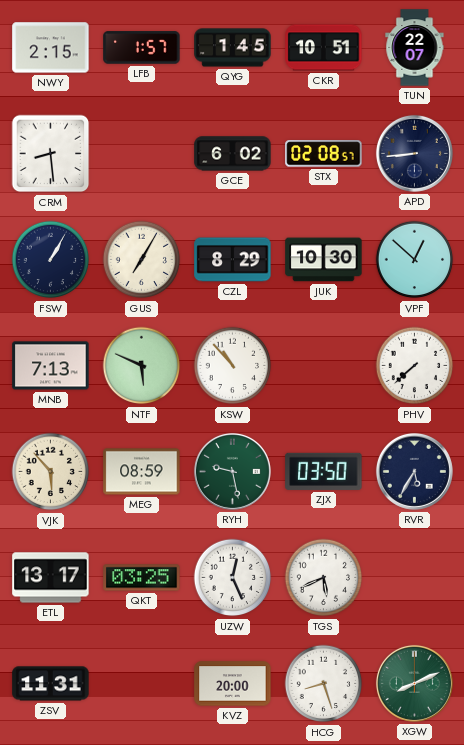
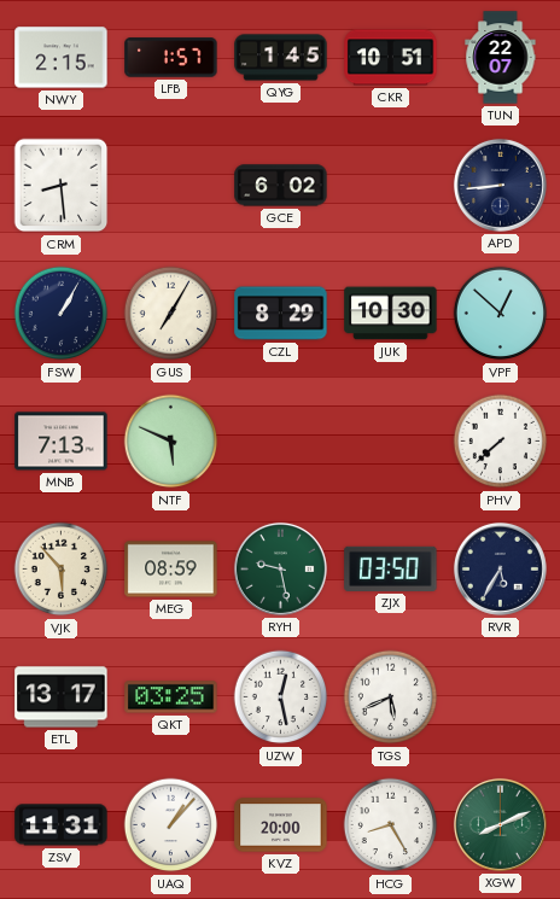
STX: 02:08 -> none (324, 154)
KSW: 10:53 -> none (233, 366)
UZW: 12:26 -> 12:28 (281, 697)
UAQ: none -> 1:07 (171, 825)
HCG: 8:27 -> 8:25 (391, 825)
